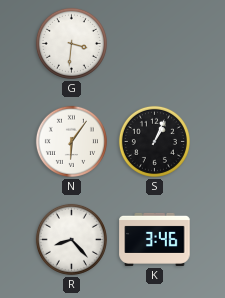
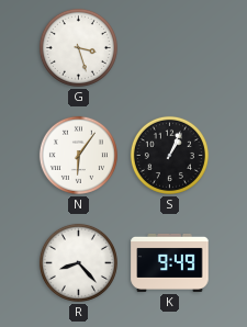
G: 3:31 -> 3:27 (78, 47)
K: 3:46 -> 9:49 (170, 262)
